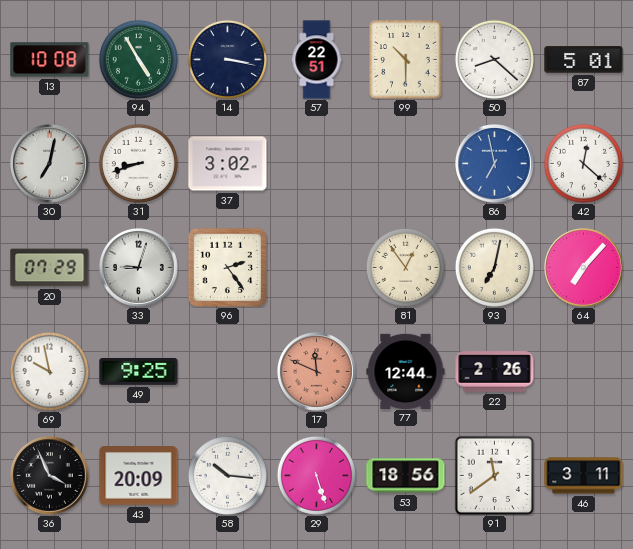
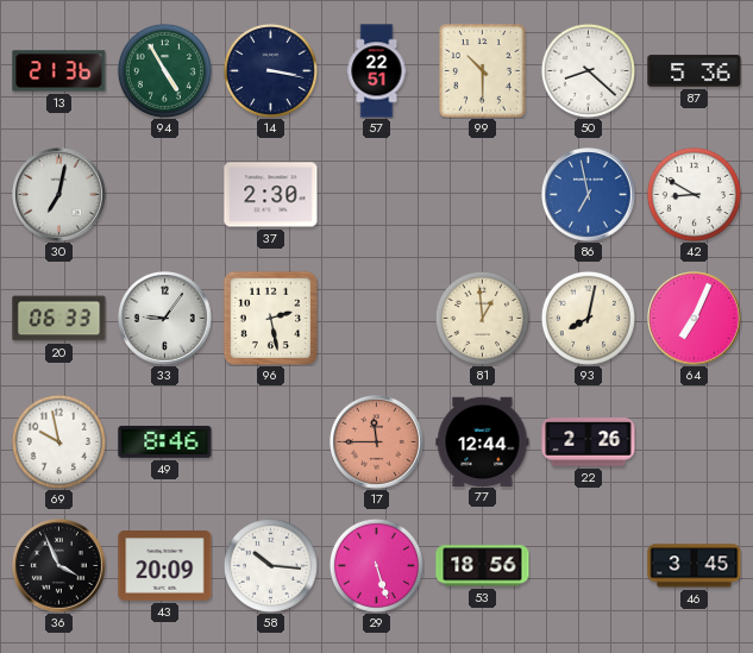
13: 10:08 -> 21:36 (59, 71)
87: 5:01 -> 5:36 (695, 71)
31: 8:42 -> none (138, 163)
37: 3:02 -> 2:30 (271, 195)
42: 12:22 -> 8:50 (694, 194)
20: 07:29 -> 06:33 (59, 319)
33: 9:03 -> 9:06 (165, 319)
96: 2:24 -> 2:28 (270, 318)
81: 12:54 -> 12:59 (482, 318)
93: 7:02 -> 8:02 (588, 318)
64: 7:07 -> 7:04 (695, 319)
49: 9:25 -> 8:46 (165, 441)
17: 11:49 -> 11:45 (377, 442)
91: 11:39 -> none (494, 475)
46: 3:11 -> 3:45 (695, 566)
